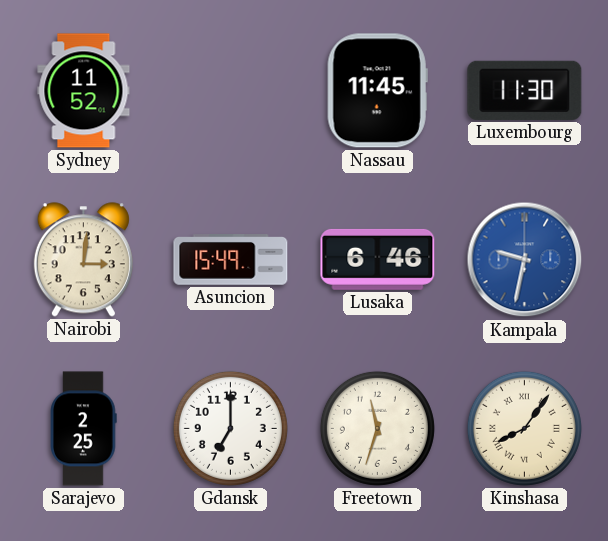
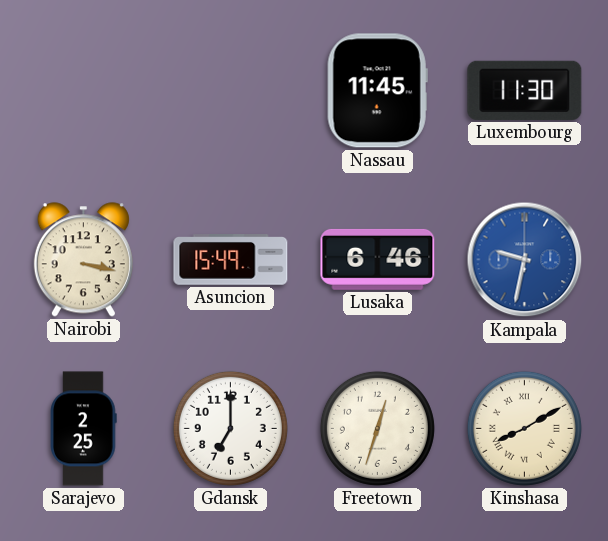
Sydney: 11:52 -> none (84, 91)
Nairobi: 3:01 -> 3:17 (83, 260)
Freetown: 11:33 -> 12:33 (377, 428)
Kinshasa: 8:06 -> 8:10 (524, 428)
